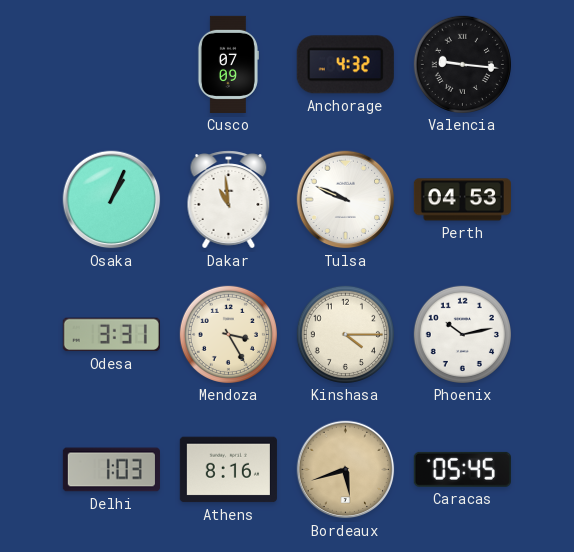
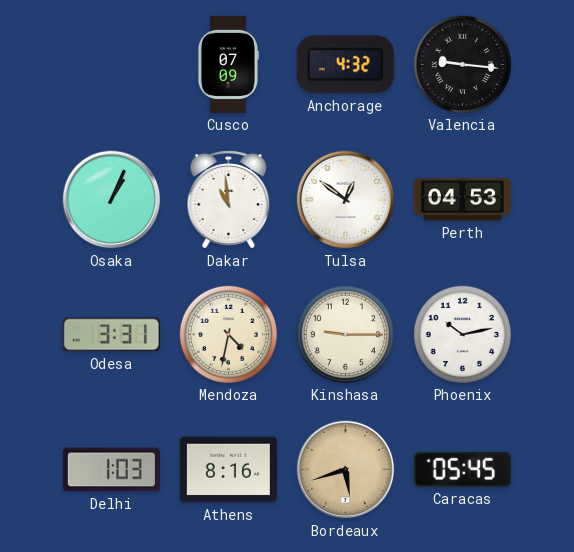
Tulsa: 9:49 -> 12:51 (346, 200)
Mendoza: 3:25 -> 4:32 (228, 334)
Kinshasa: 4:15 -> 9:15 (345, 334)
